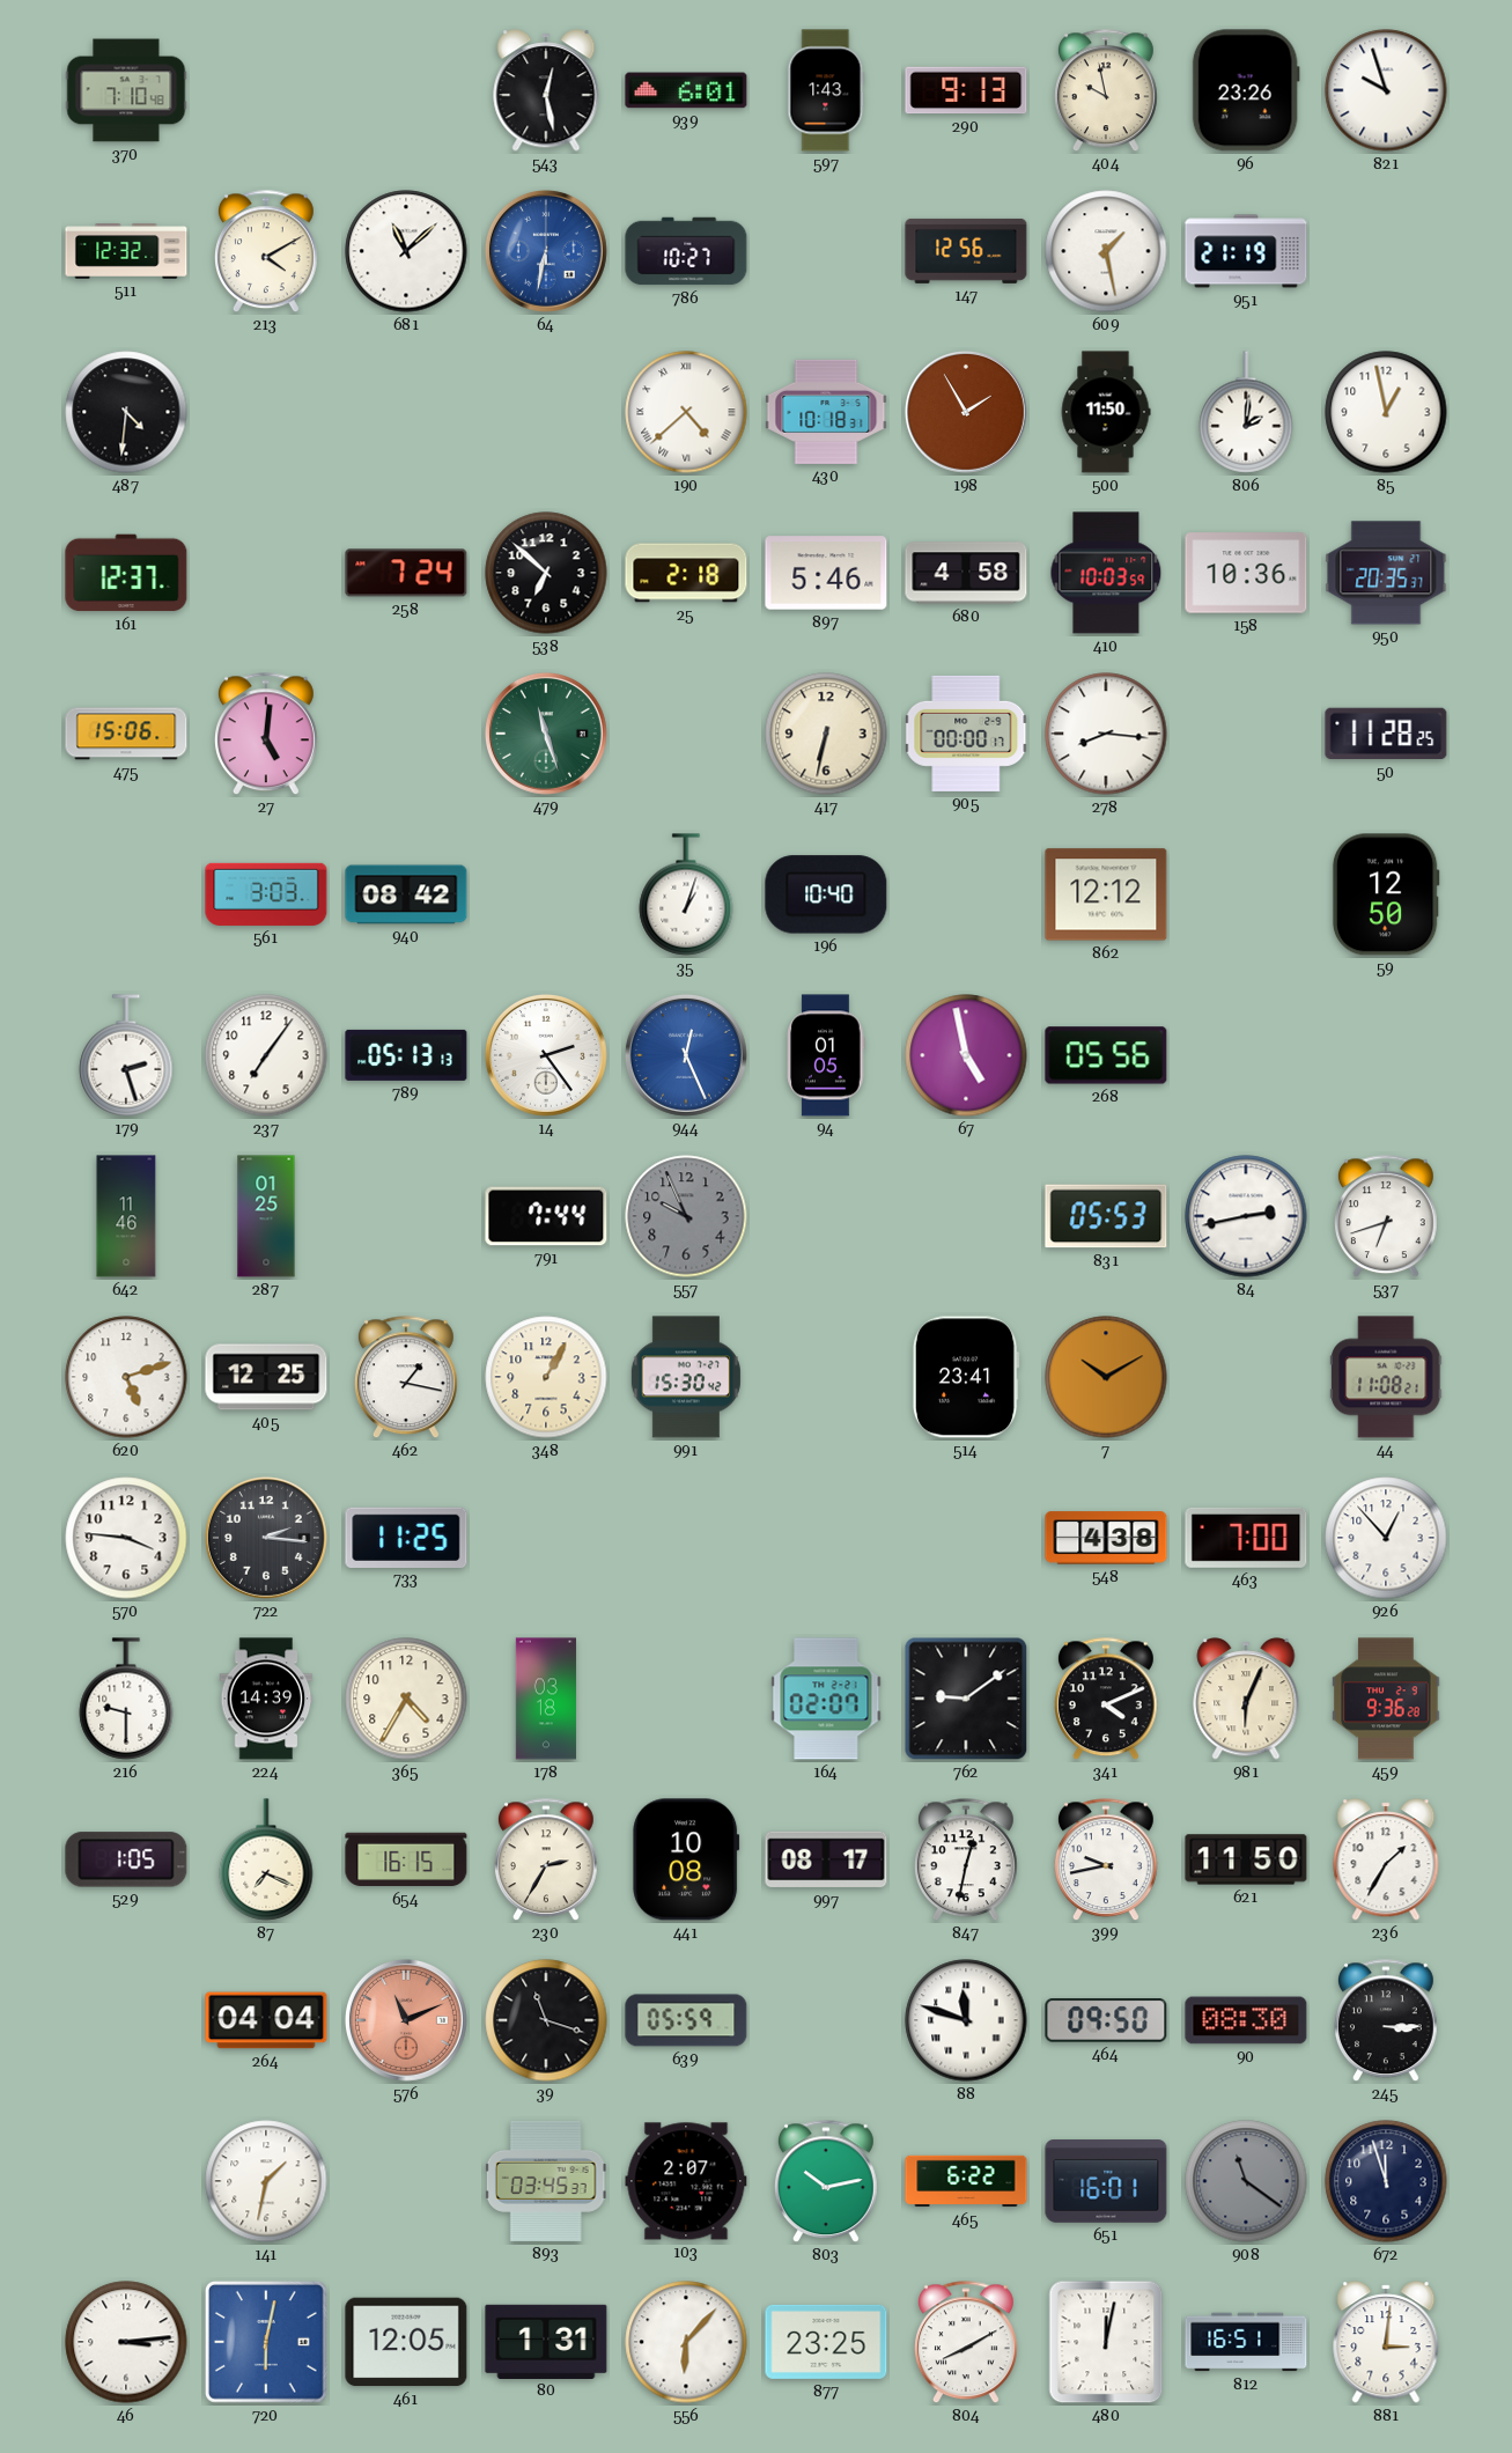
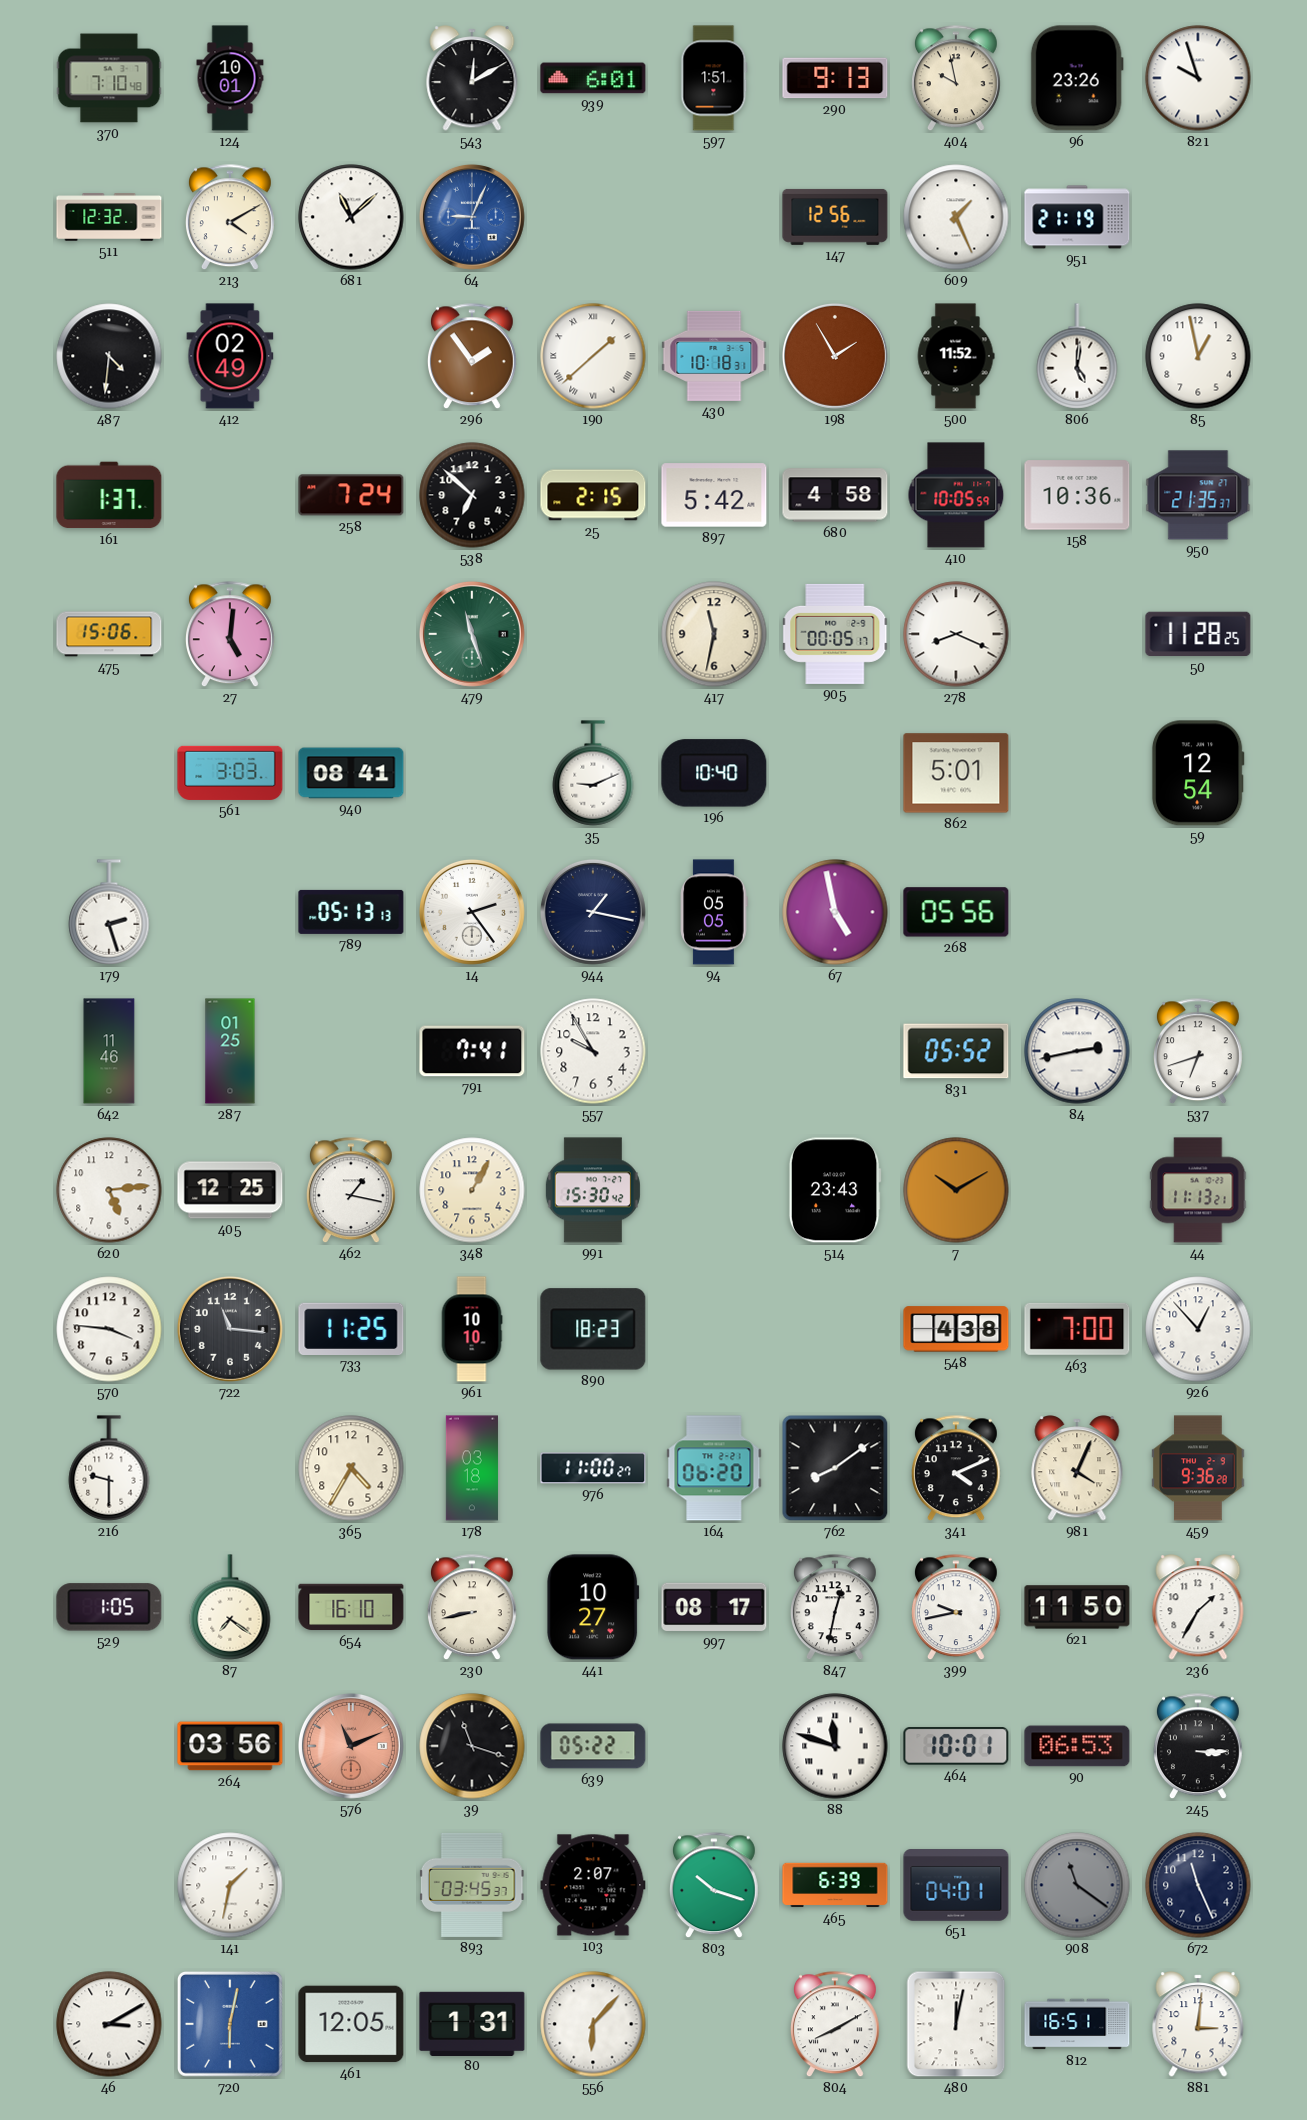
124: none -> 10:01 (230, 78)
543: 12:28 -> 12:10 (472, 78)
597: 1:43 -> 1:51 (714, 78)
64: 6:32 -> 9:04 (472, 217)
786: 10:27 -> none (686, 251)
609: 1:28 -> 1:26 (956, 217)
412: none -> 02:49 (230, 356)
296: none -> 1:54 (472, 357)
190: 4:38 -> 1:38 (593, 356)
500: 11:50 -> 11:52 (956, 356)
806: 2:01 -> 5:01 (1077, 356)
161: 12:37 -> 1:37 (109, 495)
25: 2:18 -> 2:15 (593, 495)
897: 5:46 -> 5:42 (714, 495)
410: 10:03 -> 10:05 (956, 495)
950: 20:35 -> 21:35 (1198, 495)
417: 6:32 -> 11:32 (714, 634)
905: 00:00 -> 00:05 (836, 634)
278: 8:16 -> 8:19 (956, 634)
940: 08:42 -> 08:41 (351, 773)
35: 1:03 -> 9:11 (593, 773)
862: 12:12 -> 5:01 (956, 773)
59: 12:50 -> 12:54 (1198, 773)
237: 7:06 -> none (266, 1055)
944: 12:26 -> 1:17 (593, 912)
944 dial: blue -> navy (593, 912)
94: 01:05 -> 05:05 (714, 912)
791: 7:44 -> 7:41 (472, 1051)
557: 9:56 -> 9:55 (593, 1051)
557 dial: grey -> white (593, 1051)
831: 05:53 -> 05:52 (956, 1051)
620: 5:12 -> 5:14 (109, 1190)
514: 23:41 -> 23:43 (835, 1190)
44: 11:08 -> 11:13 (1198, 1190)
722: 2:16 -> 11:16 (230, 1329)
961: none -> 10:10 (472, 1329)
890: none -> 18:23 (593, 1329)
224: 14:39 -> none (266, 1699)
976: none -> 11:00 (593, 1468)
164: 02:07 -> 06:20 (714, 1468)
762: 9:09 -> 8:09 (835, 1468)
981: 6:04 -> 4:04 (1077, 1468)
87: 7:19 -> 7:21 (230, 1607)
654: 16:15 -> 16:10 (351, 1607)
230: 2:35 -> 8:43 (472, 1608)
441: 10:08 -> 10:27 (593, 1607)
264: 04:04 -> 03:56 (230, 1746)
639: 05:59 -> 05:22 (593, 1746)
464: 09:50 -> 10:01 (956, 1747)
90: 08:30 -> 06:53 (1077, 1746)
803: 10:13 -> 10:18 (714, 1886)
465: 6:22 -> 6:39 (835, 1885)
651: 16:01 -> 04:01 (956, 1885)
672: 11:57 -> 11:26 (1198, 1885)
46: 3:14 -> 3:10 (109, 2024)
877: 23:25 -> none (826, 2342)
